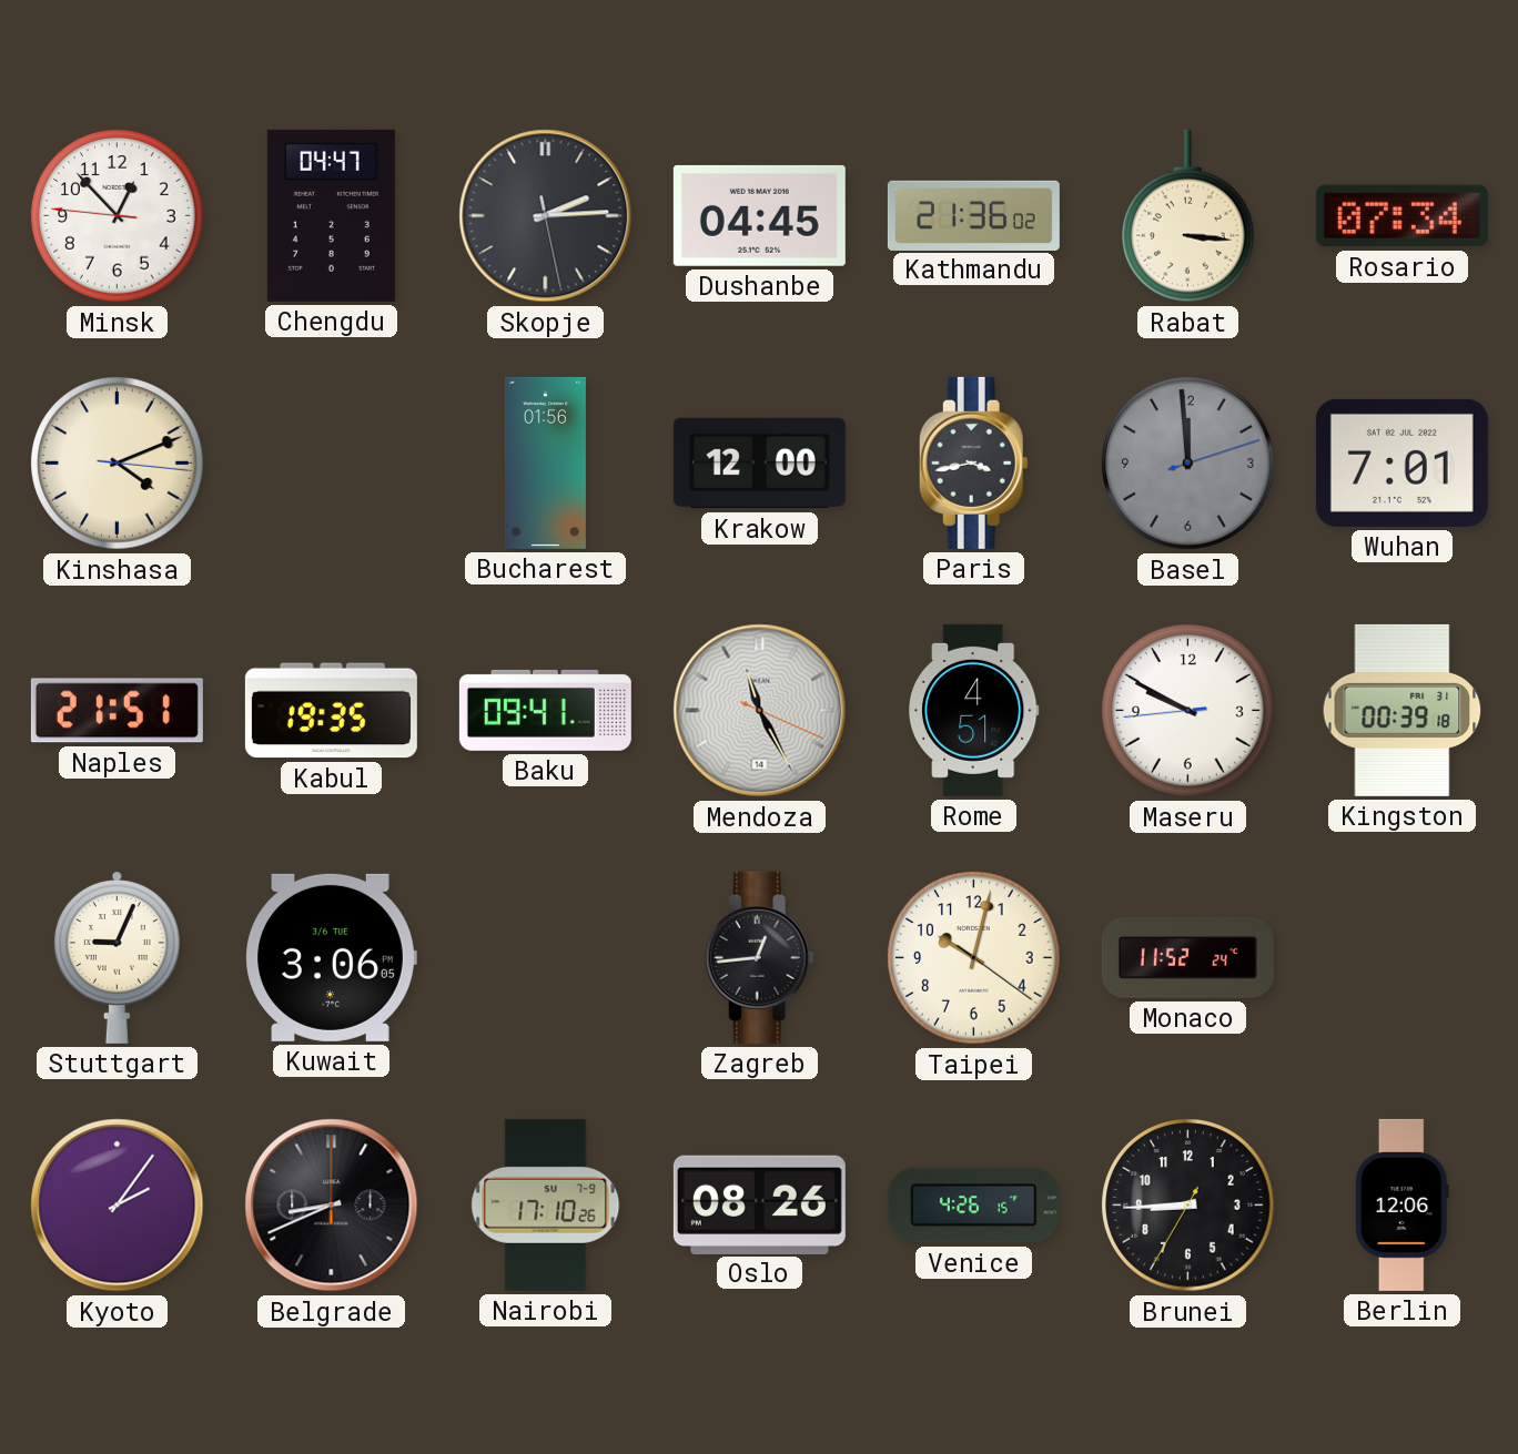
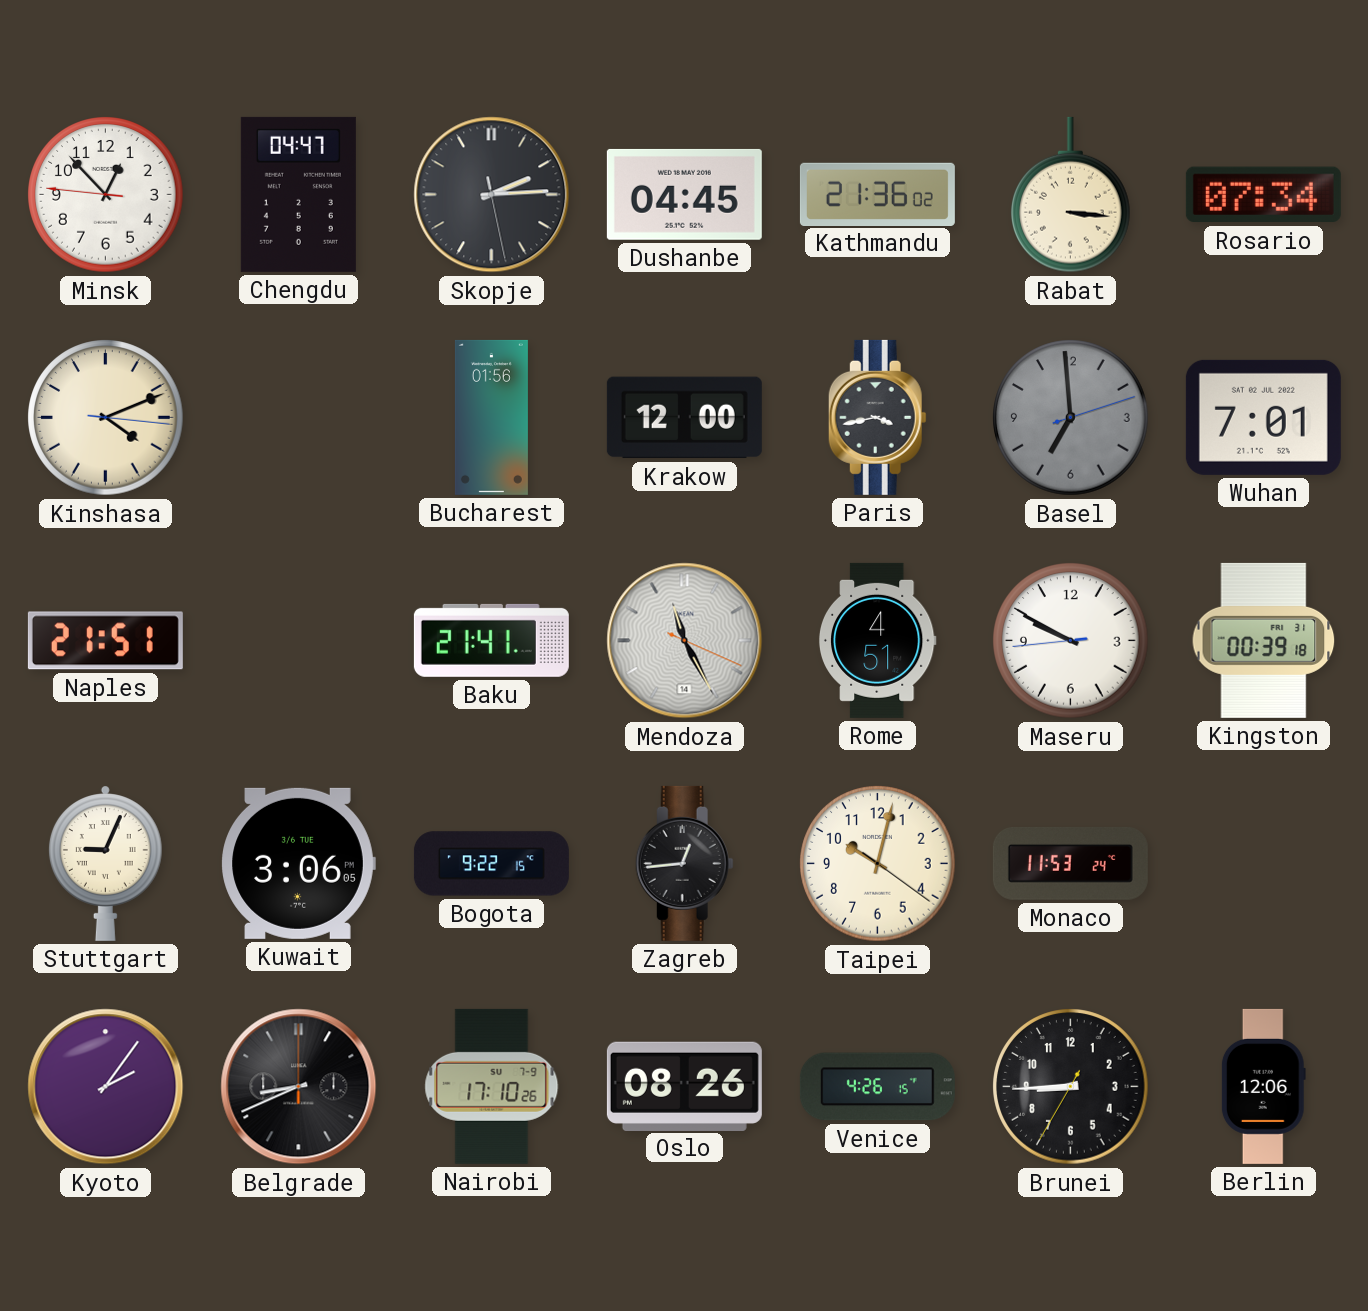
Basel: 11:59 -> 6:59 (1071, 418)
Kabul: 19:35 -> none (331, 711)
Baku: 09:41 -> 21:41 (491, 640)
Bogota: none -> 9:22 (491, 864)
Monaco: 11:52 -> 11:53 (1070, 863)
